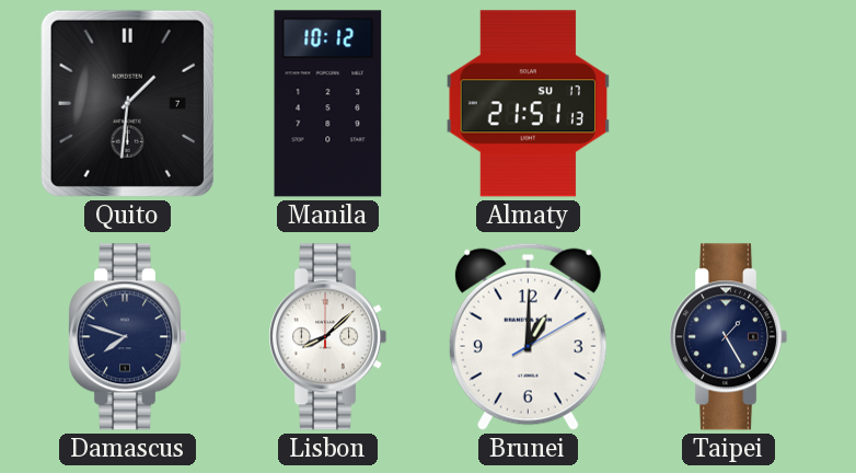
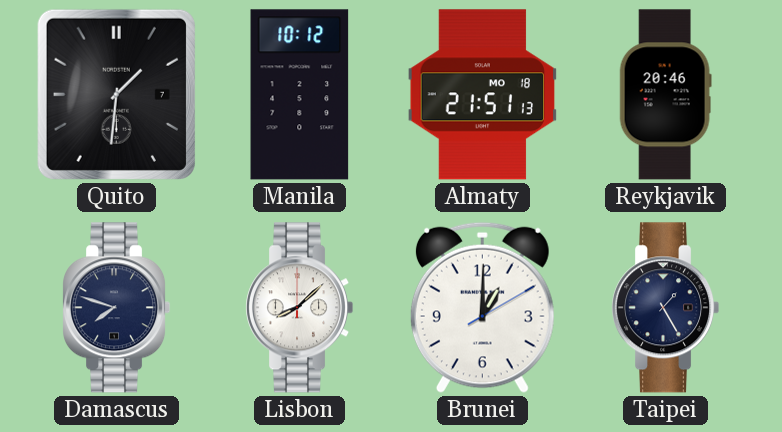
Almaty date: SU 17 -> MO 18 (483, 95)
Reykjavik: none -> 20:46 (665, 95)
